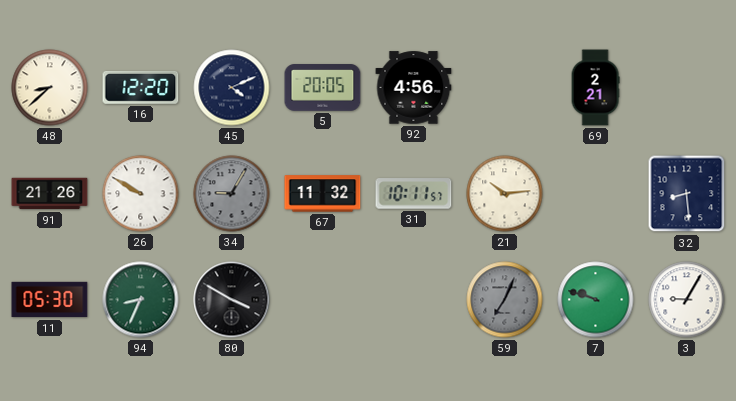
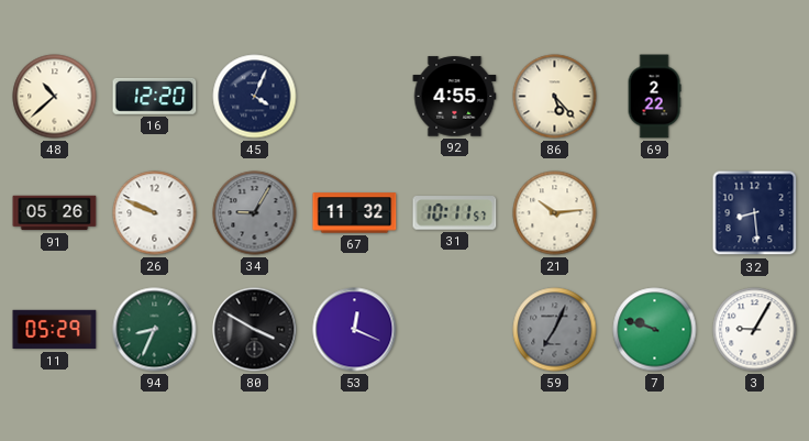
48: 8:38 -> 10:38 (55, 97)
45: 4:11 -> 4:04 (255, 97)
5: 20:05 -> none (323, 88)
92: 4:56 -> 4:55 (455, 97)
86: none -> 5:23 (555, 97)
69: 2:21 -> 2:22 (654, 97)
91: 21:26 -> 05:26 (55, 213)
26: 9:50 -> 9:49 (155, 213)
11: 05:30 -> 05:29 (55, 330)
53: none -> 12:19 (355, 330)
